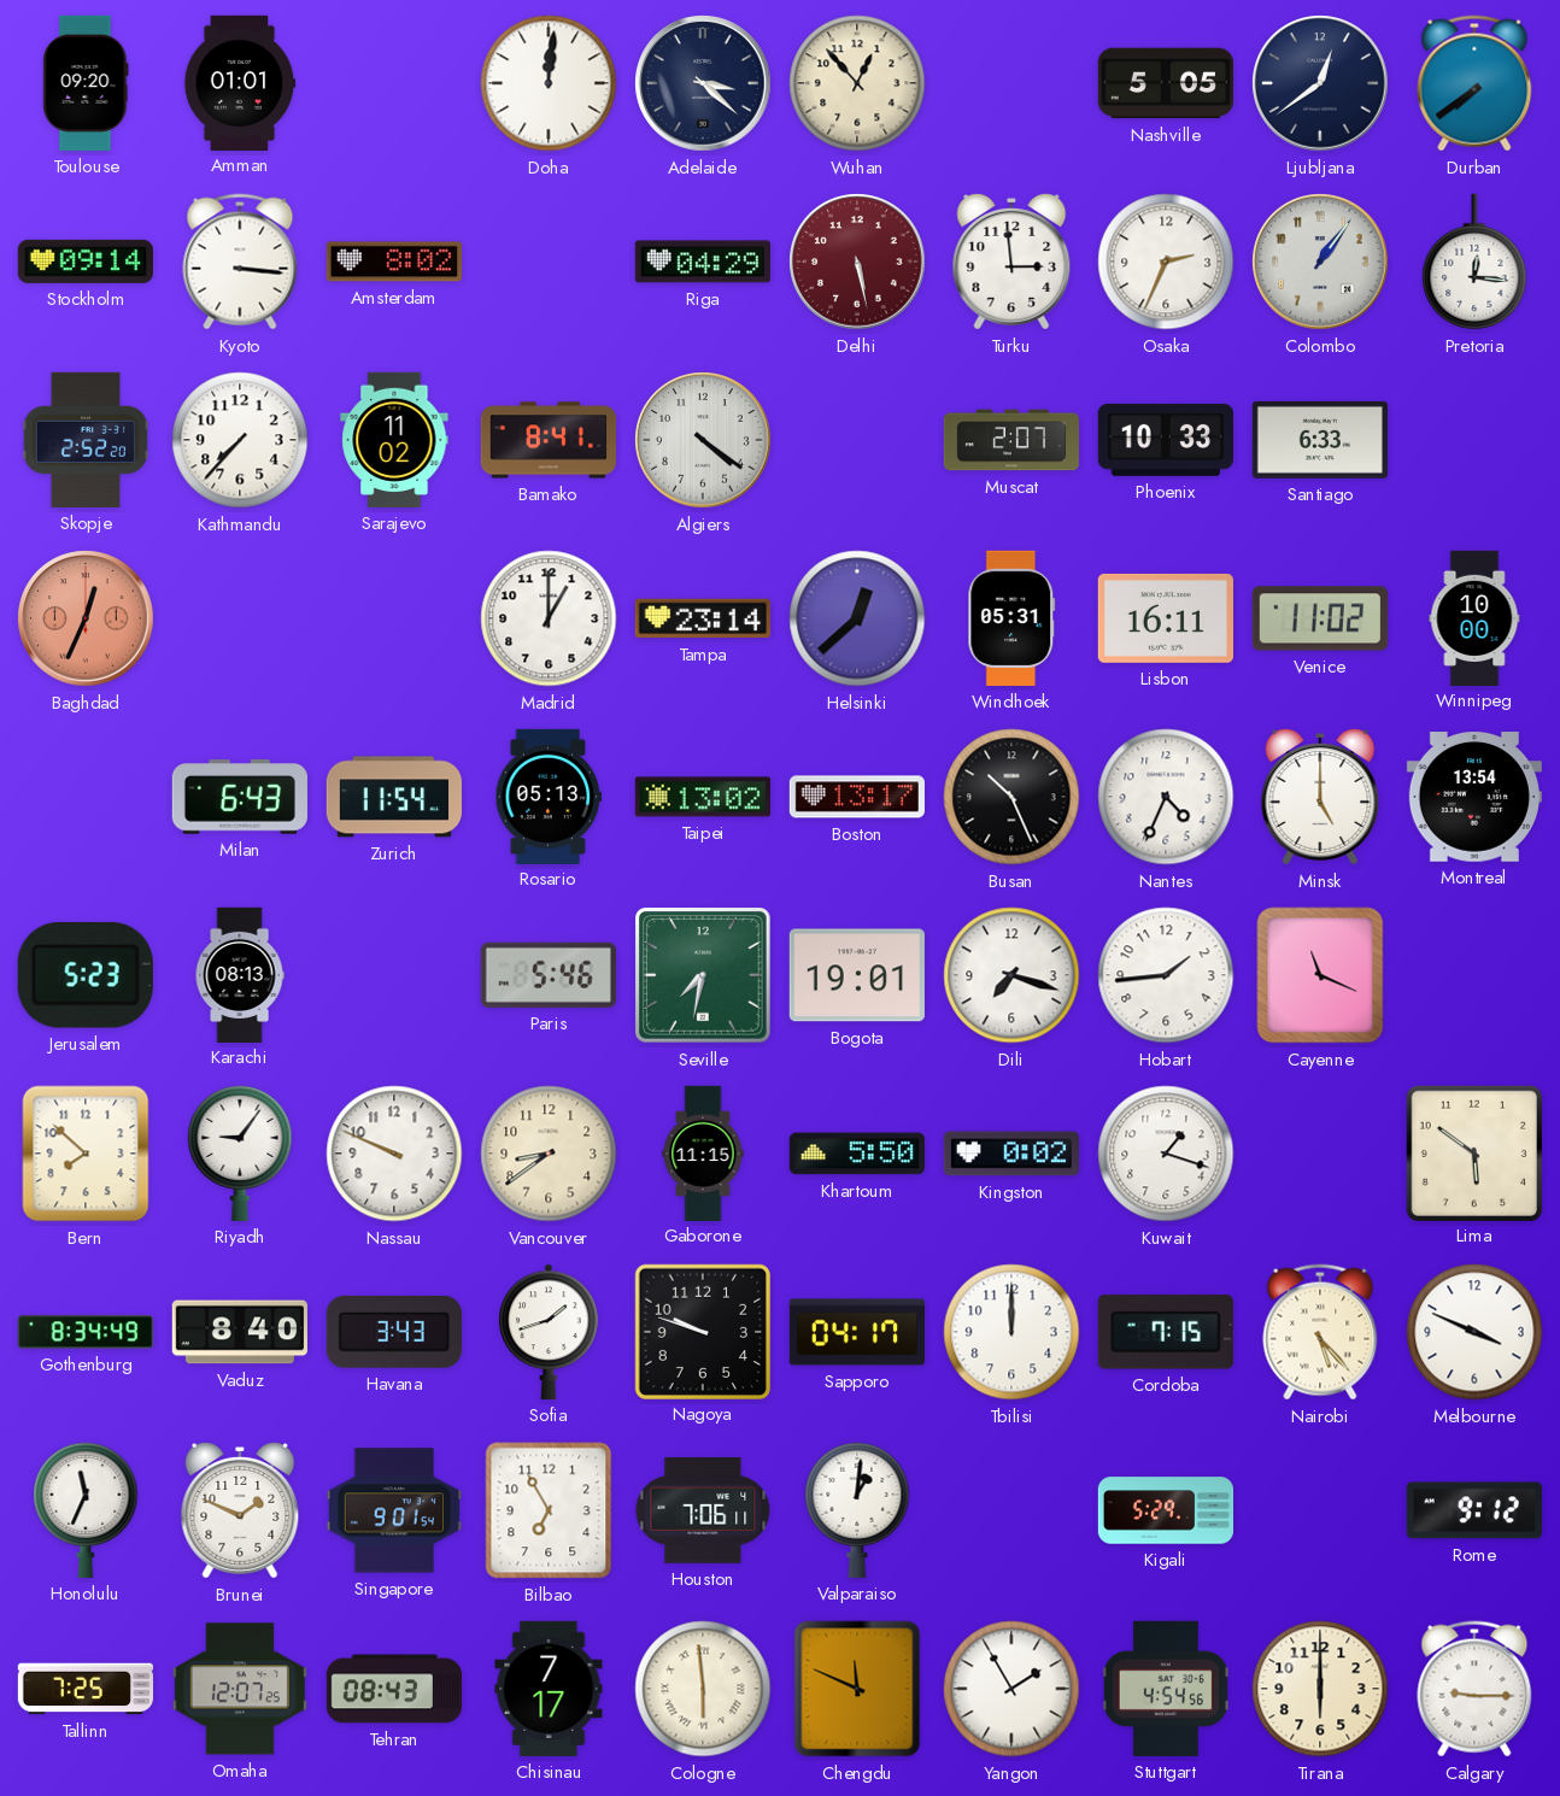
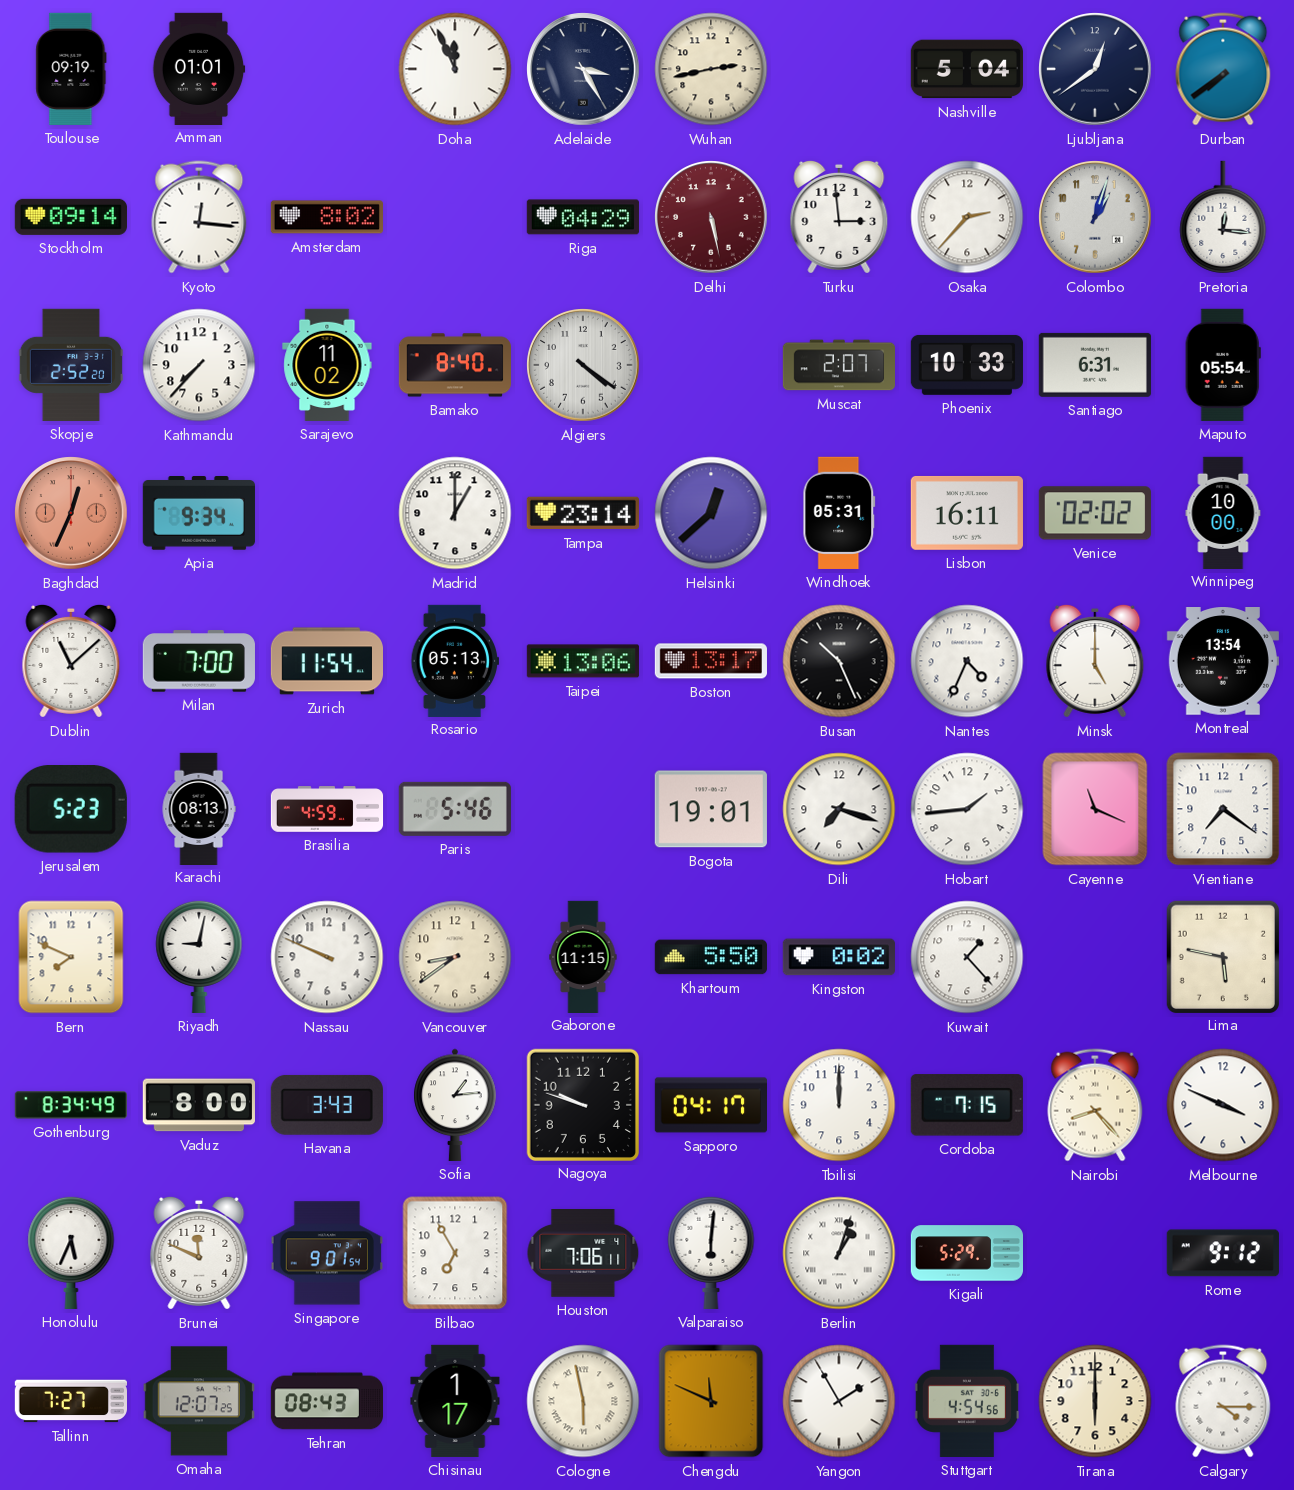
Toulouse: 09:20 -> 09:19 (71, 69)
Doha: 12:01 -> 11:56 (455, 69)
Adelaide: 3:22 -> 3:25 (583, 69)
Wuhan: 12:53 -> 2:43 (711, 69)
Nashville: 5:05 -> 5:04 (967, 69)
Kyoto: 3:16 -> 12:16 (199, 217)
Osaka: 2:34 -> 2:37 (967, 217)
Colombo: 1:06 -> 1:03 (1095, 217)
Bamako: 8:41 -> 8:40 (454, 365)
Santiago: 6:33 -> 6:31 (1095, 365)
Maputo: none -> 05:54 (1223, 365)
Apia: none -> 9:34 (199, 514)
Venice: 11:02 -> 02:02 (1095, 513)
Dublin: none -> 11:08 (71, 661)
Milan: 6:43 -> 7:00 (199, 661)
Taipei: 13:02 -> 13:06 (583, 661)
Brasilia: none -> 4:59 (327, 809)
Seville: 7:32 -> none (704, 976)
Vientiane: none -> 7:21 (1223, 809)
Bern: 7:52 -> 7:49 (71, 957)
Riyadh: 9:06 -> 9:02 (199, 956)
Kuwait: 1:18 -> 1:23 (967, 957)
Lima: 5:51 -> 5:47 (1222, 956)
Vaduz: 8:40 -> 8:00 (199, 1105)
Sofia: 1:42 -> 1:14 (455, 1105)
Nairobi: 5:23 -> 8:23 (1095, 1105)
Honolulu: 11:34 -> 5:34 (71, 1252)
Brunei: 1:49 -> 11:49 (199, 1253)
Valparaiso: 1:01 -> 6:01 (711, 1252)
Berlin: none -> 1:03 (839, 1253)
Tallinn: 7:25 -> 7:27 (70, 1401)
Chisinau: 7:17 -> 1:17 (455, 1401)
Cologne: 5:59 -> 5:58 (583, 1401)
Calgary: 9:15 -> 4:15 (1223, 1401)
